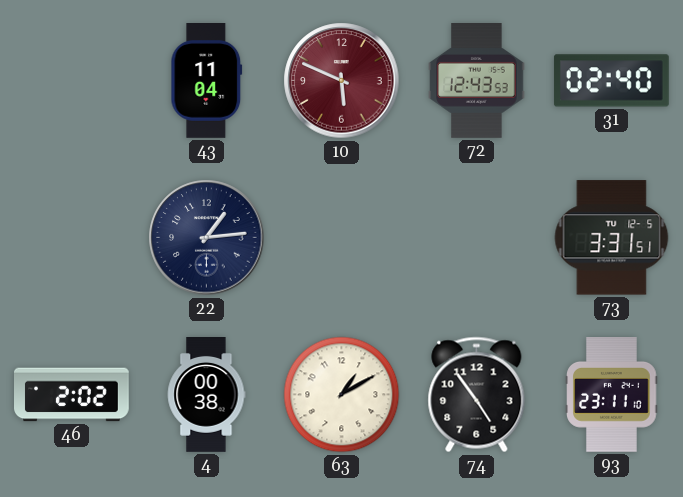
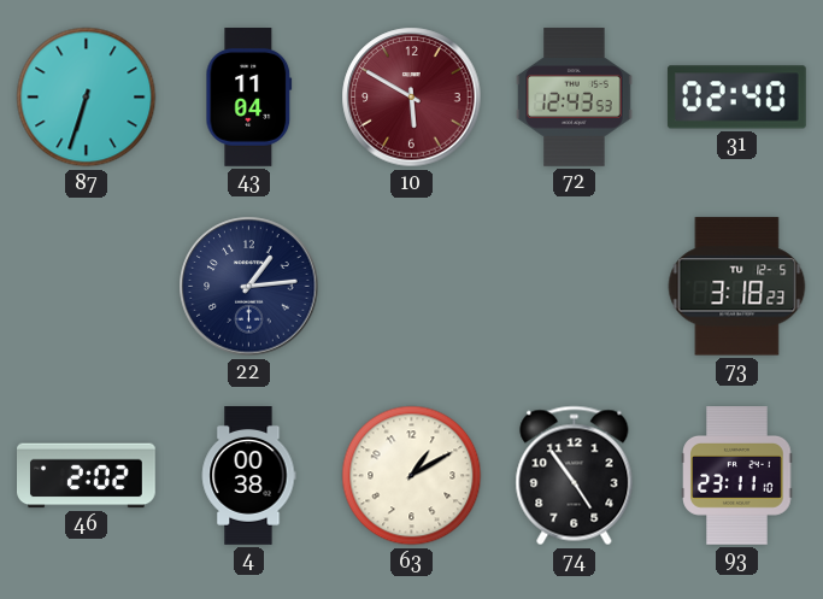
87: none -> 6:33 (87, 98)
10: 5:49 -> 5:50 (412, 98)
73: 3:31 -> 3:18 (737, 287)
